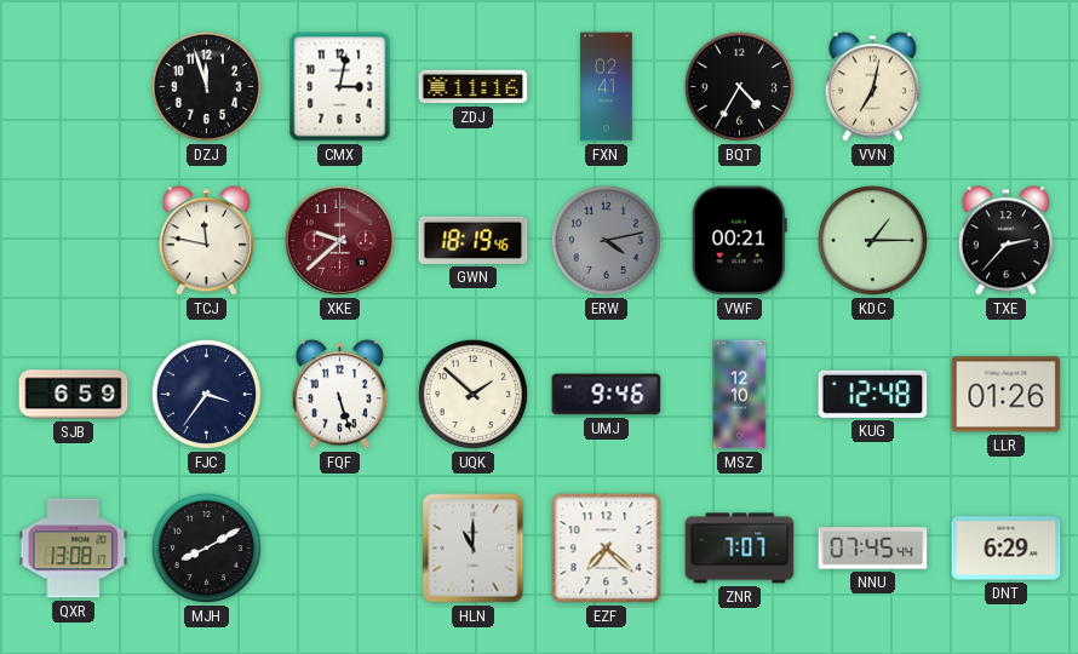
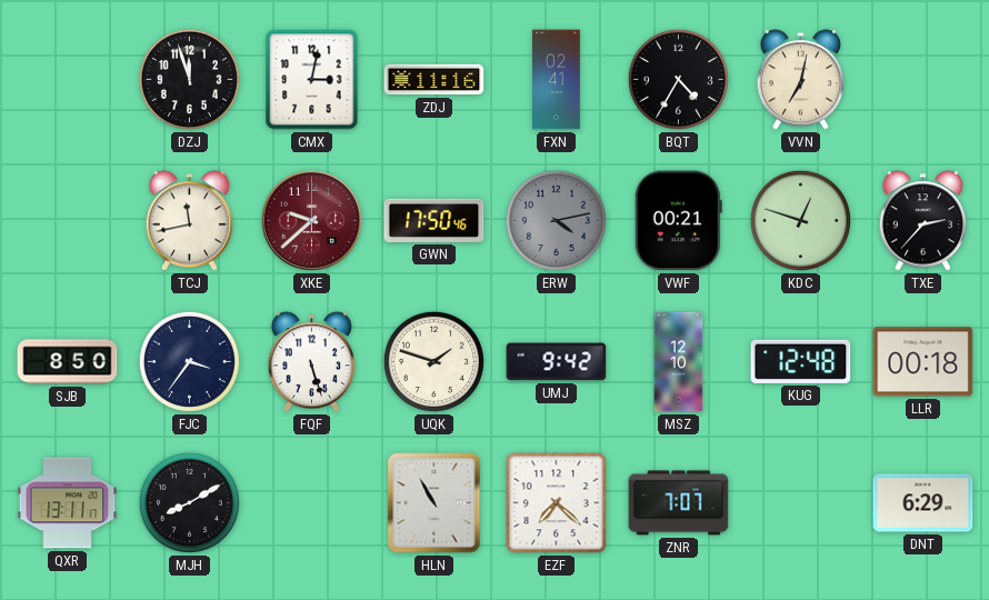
TCJ: 11:47 -> 11:43 (189, 221)
GWN: 18:19 -> 17:50 (434, 220)
KDC: 1:15 -> 12:48 (800, 220)
SJB: 6:59 -> 8:50 (68, 362)
UQK: 1:52 -> 1:48 (433, 361)
UMJ: 9:46 -> 9:42 (557, 362)
LLR: 01:26 -> 00:18 (923, 362)
QXR: 13:08 -> 13:11 (68, 503)
HLN: 11:00 -> 10:55 (434, 503)
NNU: 07:45 -> none (873, 549)
